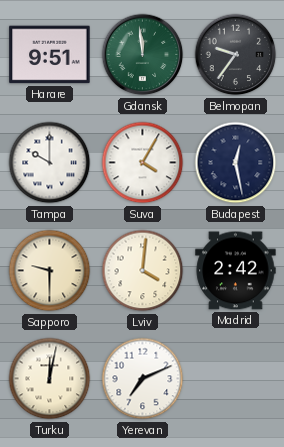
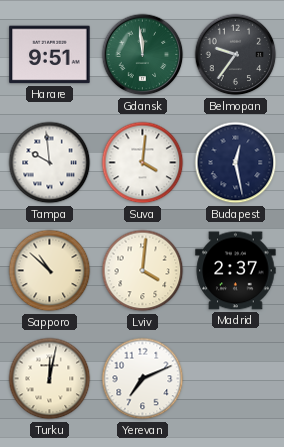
Tampa: 10:00 -> 9:59 (50, 163)
Suva: 4:05 -> 4:01 (143, 163)
Sapporo: 9:30 -> 10:52 (50, 271)
Madrid: 2:42 -> 2:37 (236, 271)
